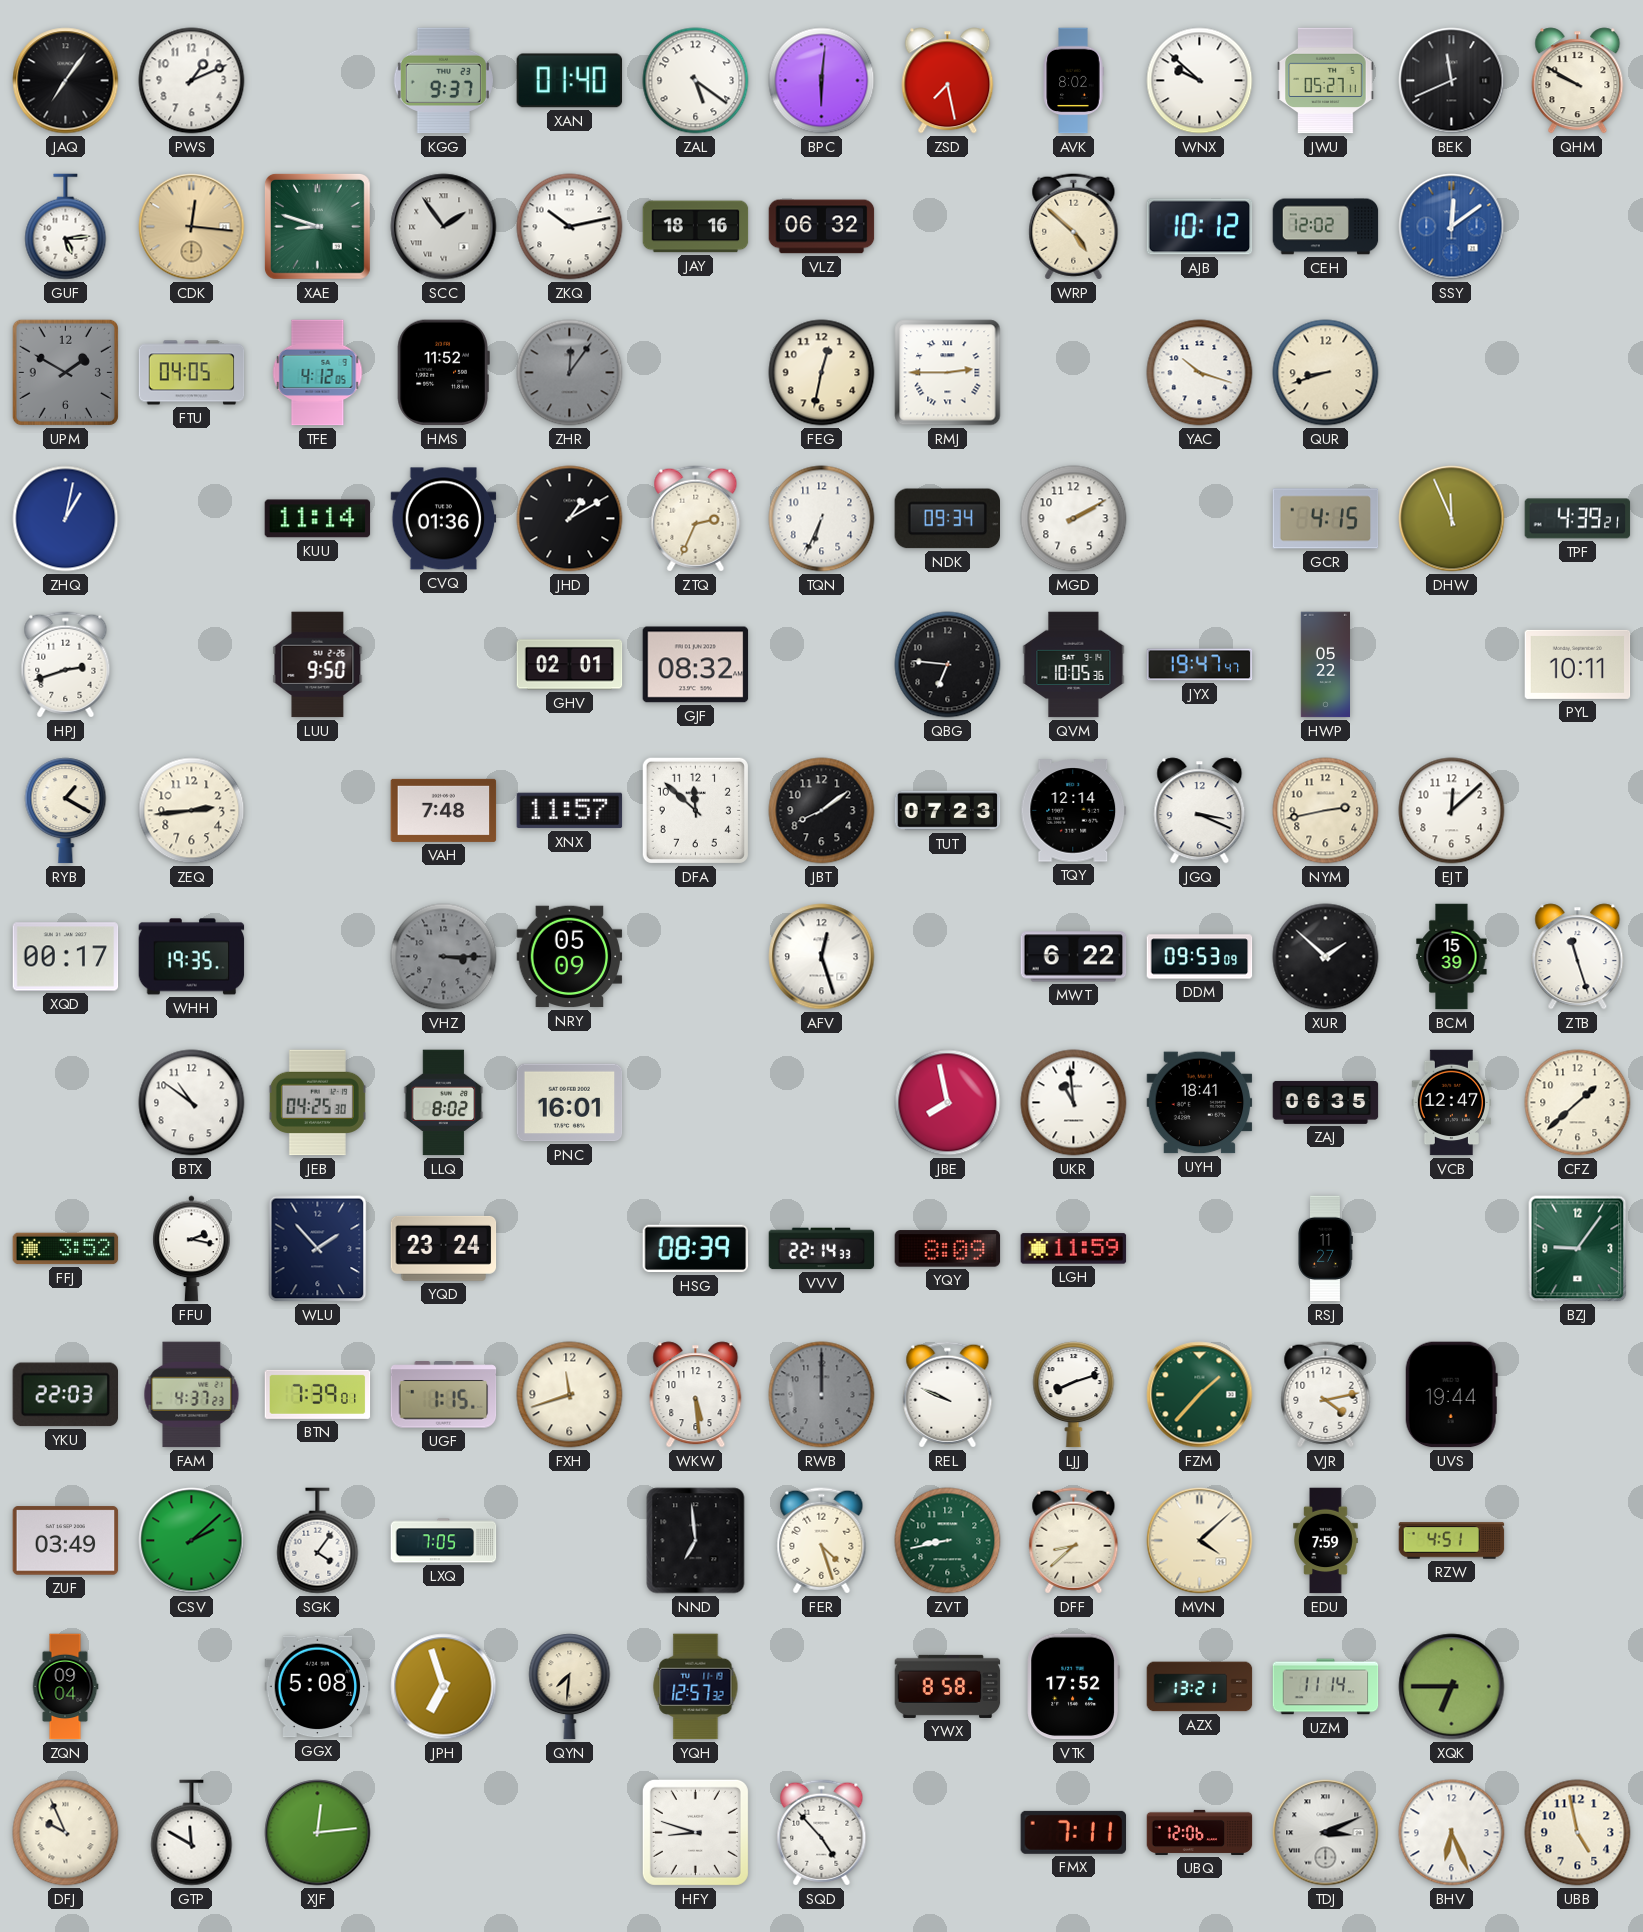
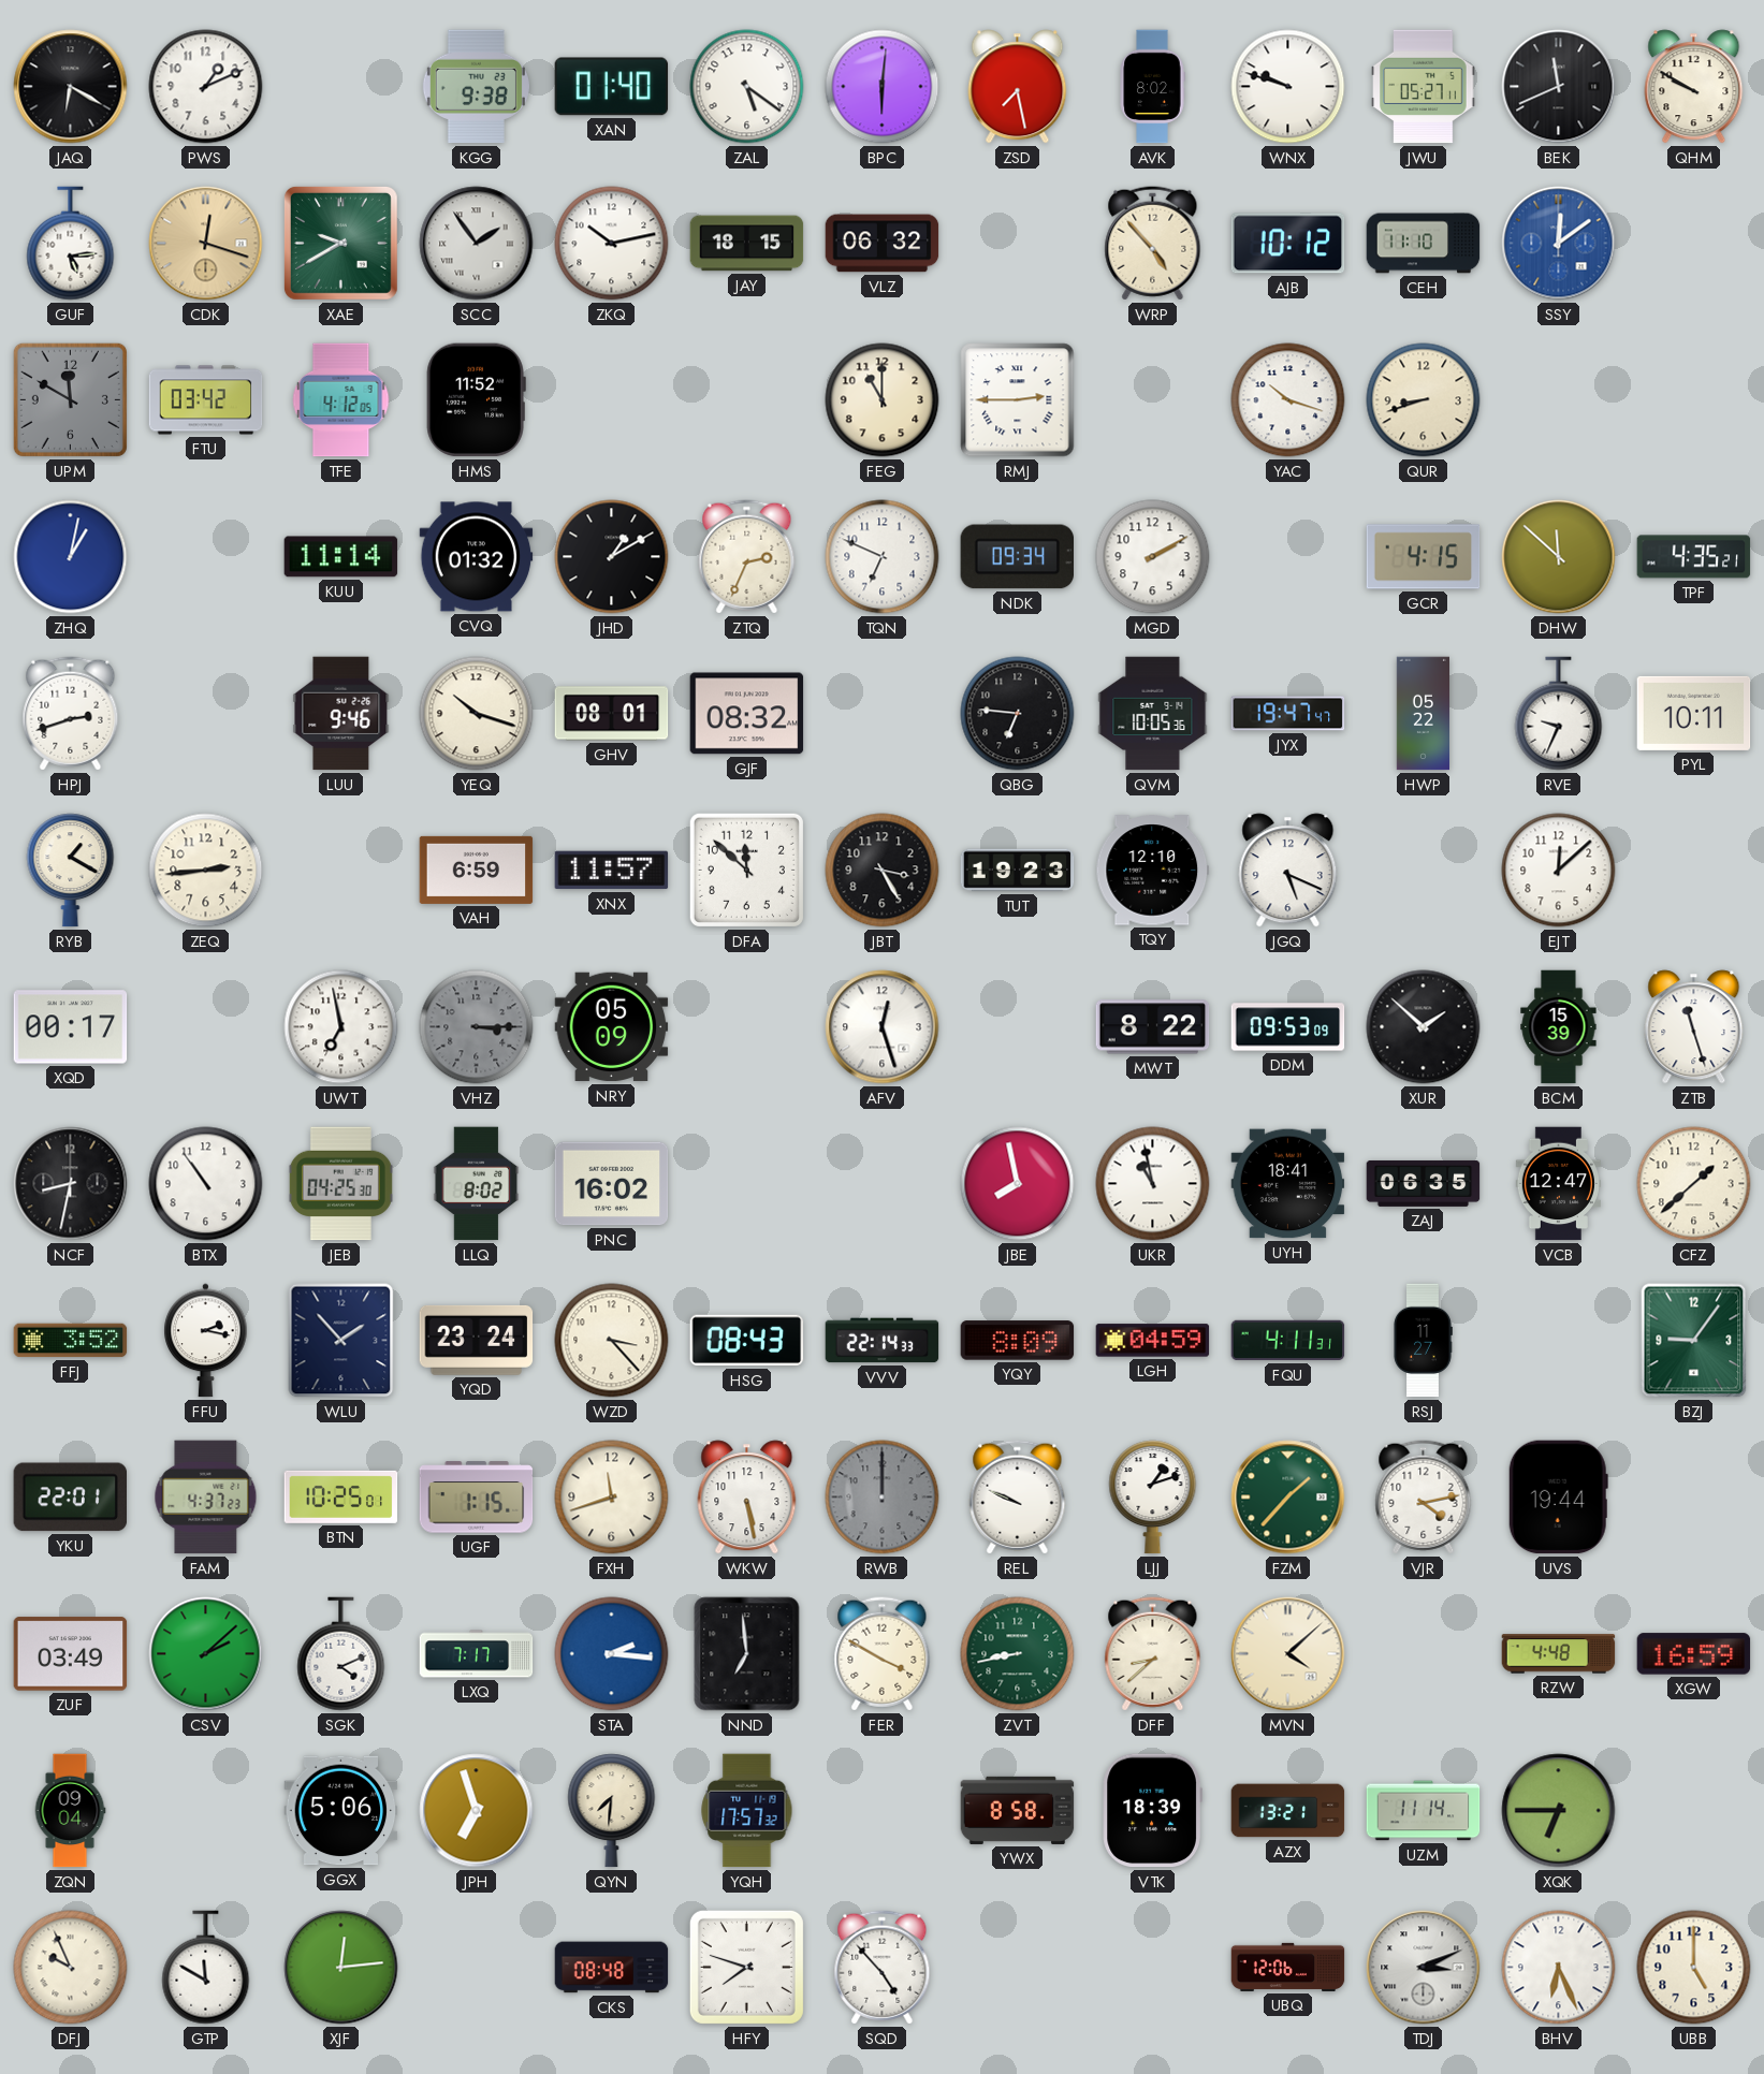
JAQ: 7:06 -> 6:20 (71, 87)
KGG: 9:37 -> 9:38 (476, 87)
WNX: 9:52 -> 9:48 (1288, 87)
CDK: 12:16 -> 12:18 (206, 244)
XAE: 8:48 -> 9:40 (340, 243)
JAY: 18:16 -> 18:15 (747, 244)
WRP: 4:52 -> 4:53 (1153, 244)
CEH: 12:02 -> 11:10 (1424, 244)
UPM: 1:50 -> 11:50 (70, 399)
FTU: 04:05 -> 03:42 (206, 400)
ZHR: 12:06 -> none (570, 373)
FEG: 12:32 -> 11:00 (883, 400)
CVQ: 01:36 -> 01:32 (477, 557)
TQN: 6:34 -> 6:49 (883, 557)
DHW: 11:56 -> 11:52 (1559, 557)
TPF: 4:39 -> 4:35 (1694, 557)
LUU: 9:50 -> 9:46 (341, 714)
YEQ: none -> 10:18 (477, 714)
GHV: 02:01 -> 08:01 (612, 714)
RVE: none -> 9:34 (1559, 714)
VAH: 7:48 -> 6:59 (477, 870)
JBT: 8:09 -> 3:25 (883, 871)
TUT: 07:23 -> 19:23 (1018, 871)
TQY: 12:14 -> 12:10 (1153, 871)
JGQ: 3:19 -> 5:19 (1288, 871)
NYM: 2:43 -> none (1326, 811)
WHH: 19:35 -> none (192, 957)
UWT: none -> 6:58 (341, 1027)
MWT: 6:22 -> 8:22 (1153, 1027)
NCF: none -> 8:32 (71, 1184)
BTX: 10:51 -> 10:54 (206, 1184)
PNC: 16:01 -> 16:02 (612, 1184)
UKR: 10:59 -> 10:58 (1153, 1184)
WZD: none -> 3:23 (612, 1341)
HSG: 08:39 -> 08:43 (747, 1341)
LGH: 11:59 -> 04:59 (1153, 1341)
FQU: none -> 4:11 (1288, 1341)
YKU: 22:03 -> 22:01 (71, 1498)
BTN: 7:39 -> 10:25 (341, 1496)
WKW: 5:29 -> 5:28 (747, 1498)
LJJ: 8:12 -> 1:12 (1153, 1498)
SGK: 4:06 -> 4:11 (341, 1654)
LXQ: 7:05 -> 7:17 (477, 1654)
STA: none -> 2:16 (612, 1654)
FER: 4:27 -> 3:50 (883, 1654)
EDU: 7:59 -> none (1326, 1541)
RZW: 4:51 -> 4:48 (1559, 1654)
XGW: none -> 16:59 (1694, 1654)
GGX: 5:08 -> 5:06 (341, 1811)
YQH: 12:57 -> 17:57 (747, 1811)
VTK: 17:52 -> 18:39 (1152, 1811)
CKS: none -> 08:48 (612, 1968)
HFY: 8:48 -> 7:48 (746, 1967)
FMX: 7:11 -> none (1074, 1832)
UBB: 4:58 -> 5:00 (1694, 1968)
